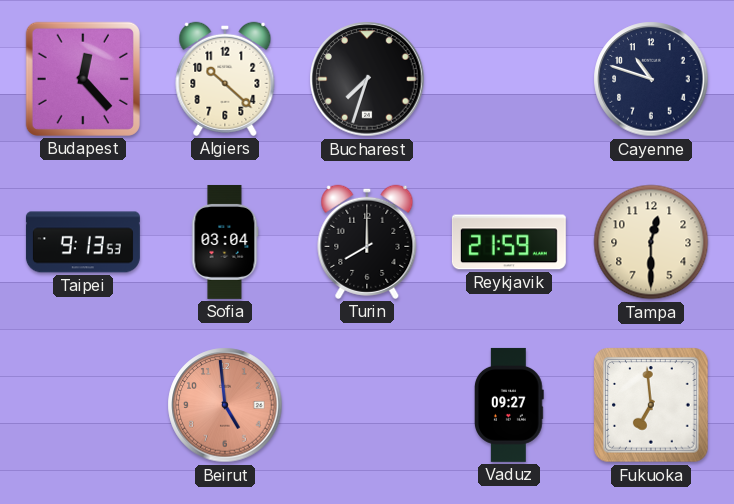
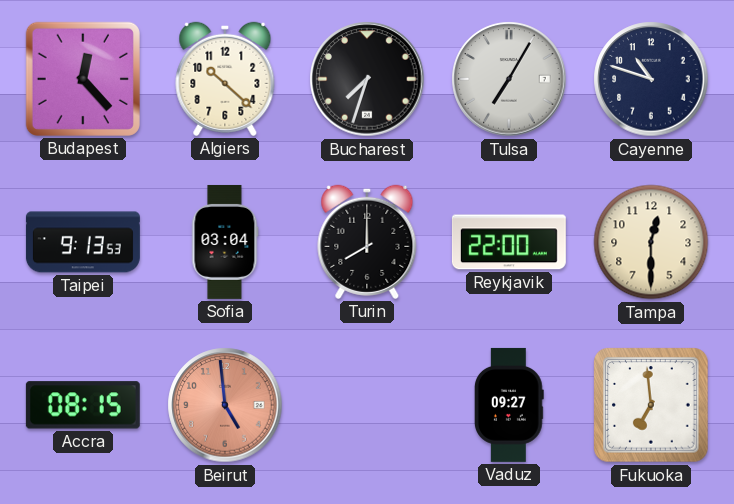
Tulsa: none -> 7:05 (509, 79)
Reykjavik: 21:59 -> 22:00 (509, 242)
Accra: none -> 08:15 (83, 405)
